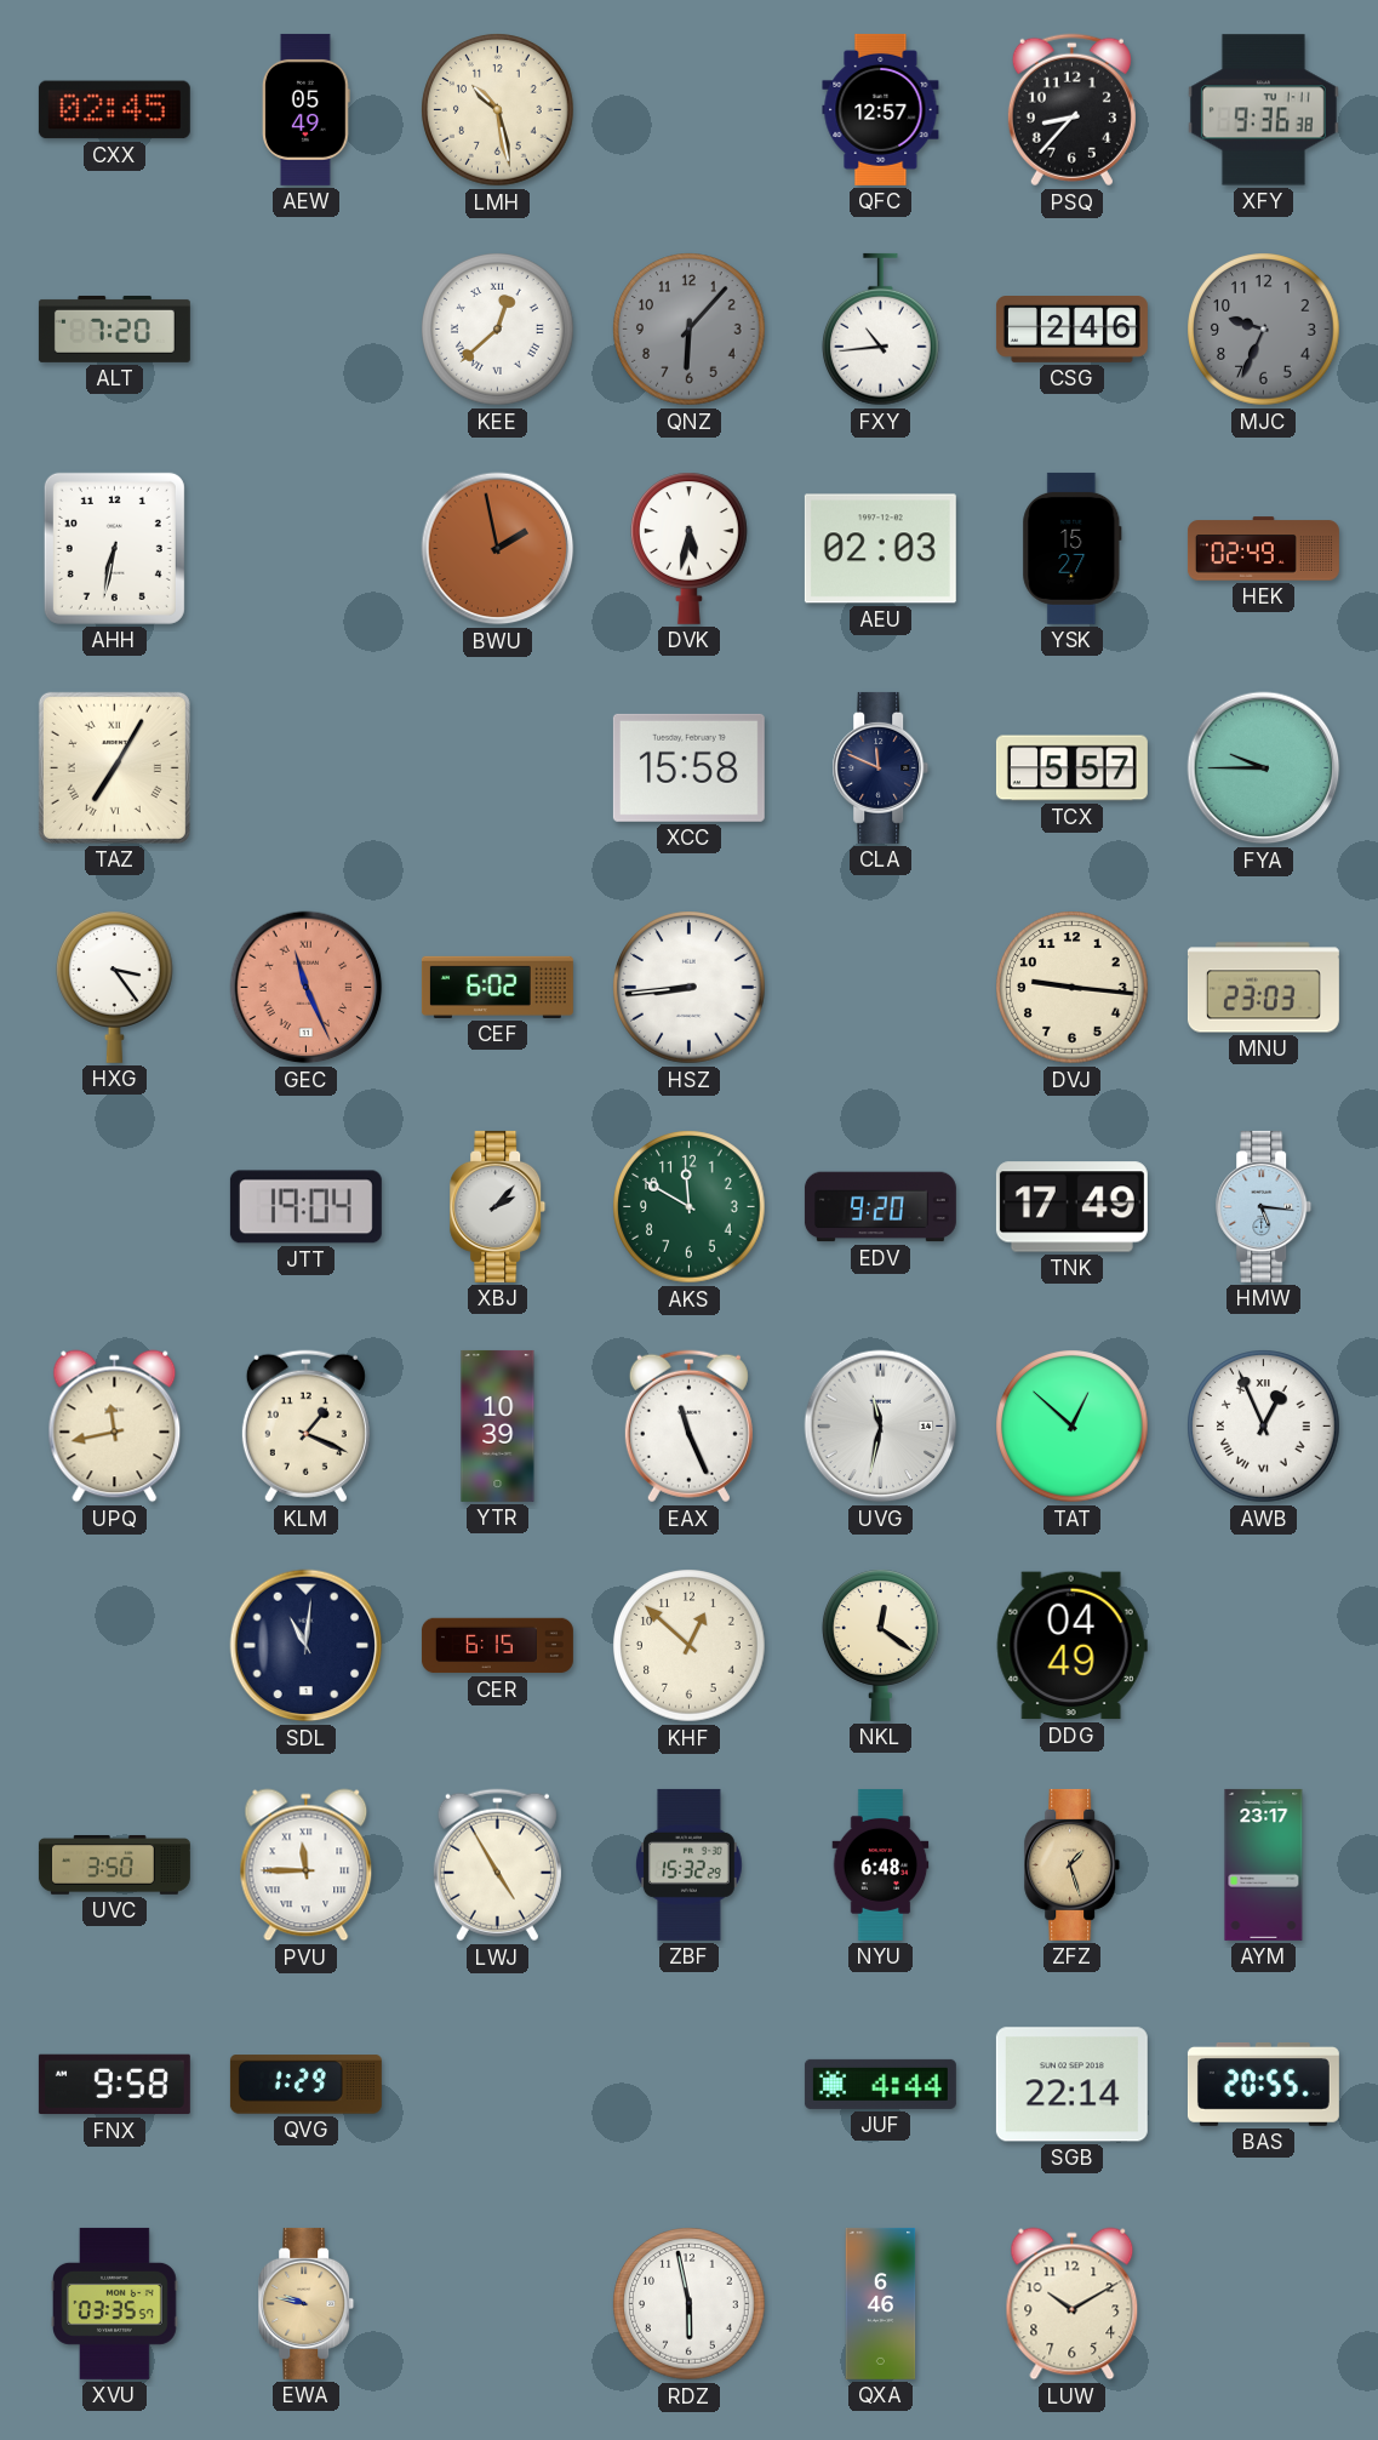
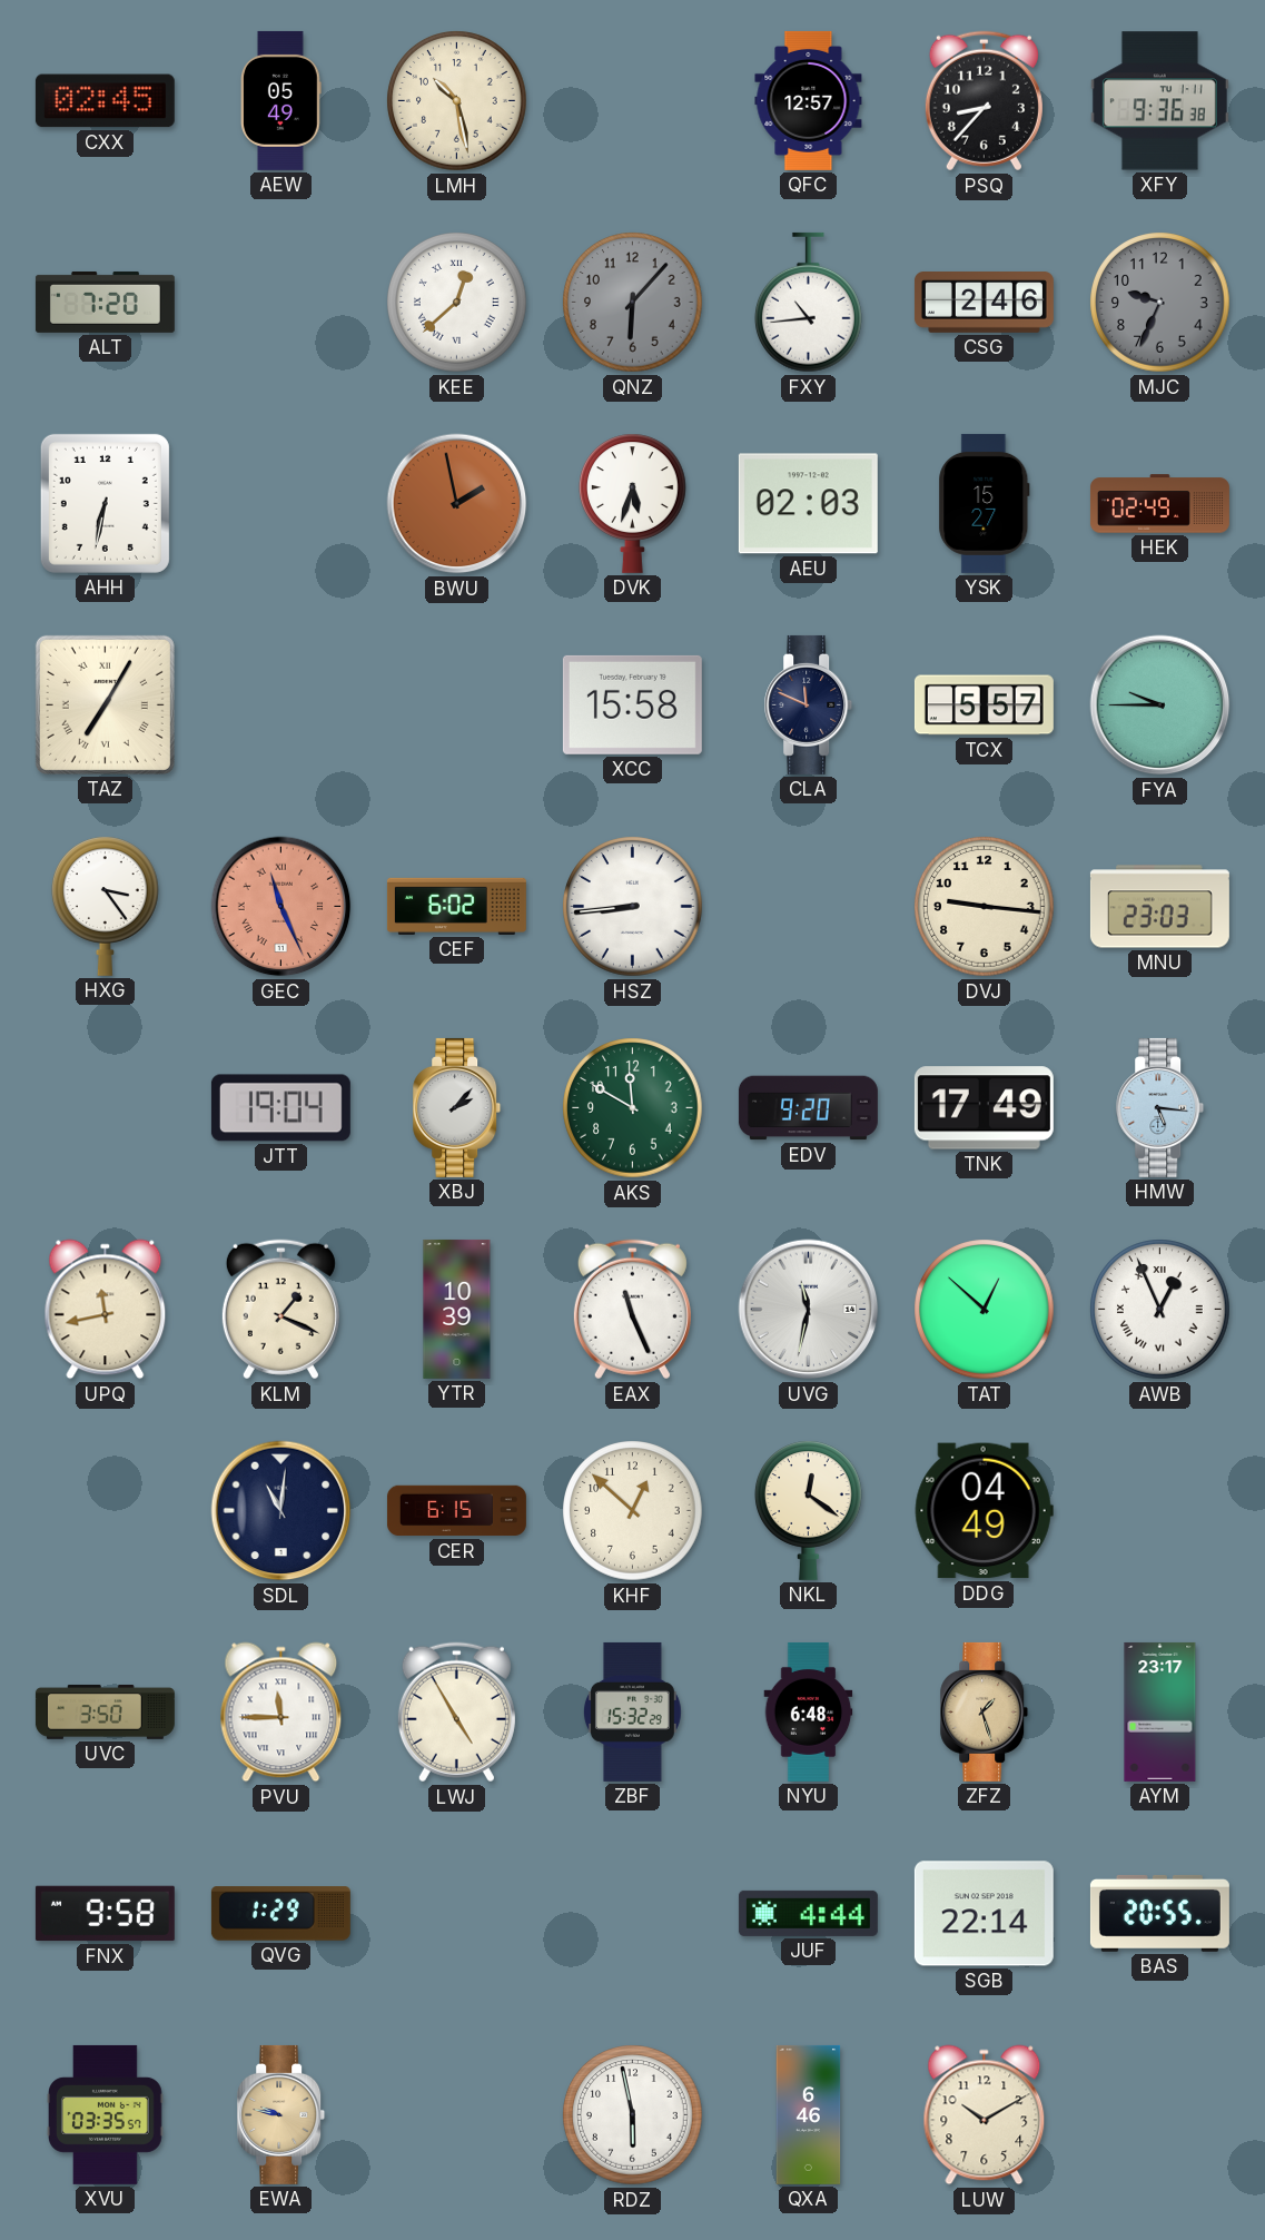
DVK: 5:32 -> 5:33 (633, 503)
